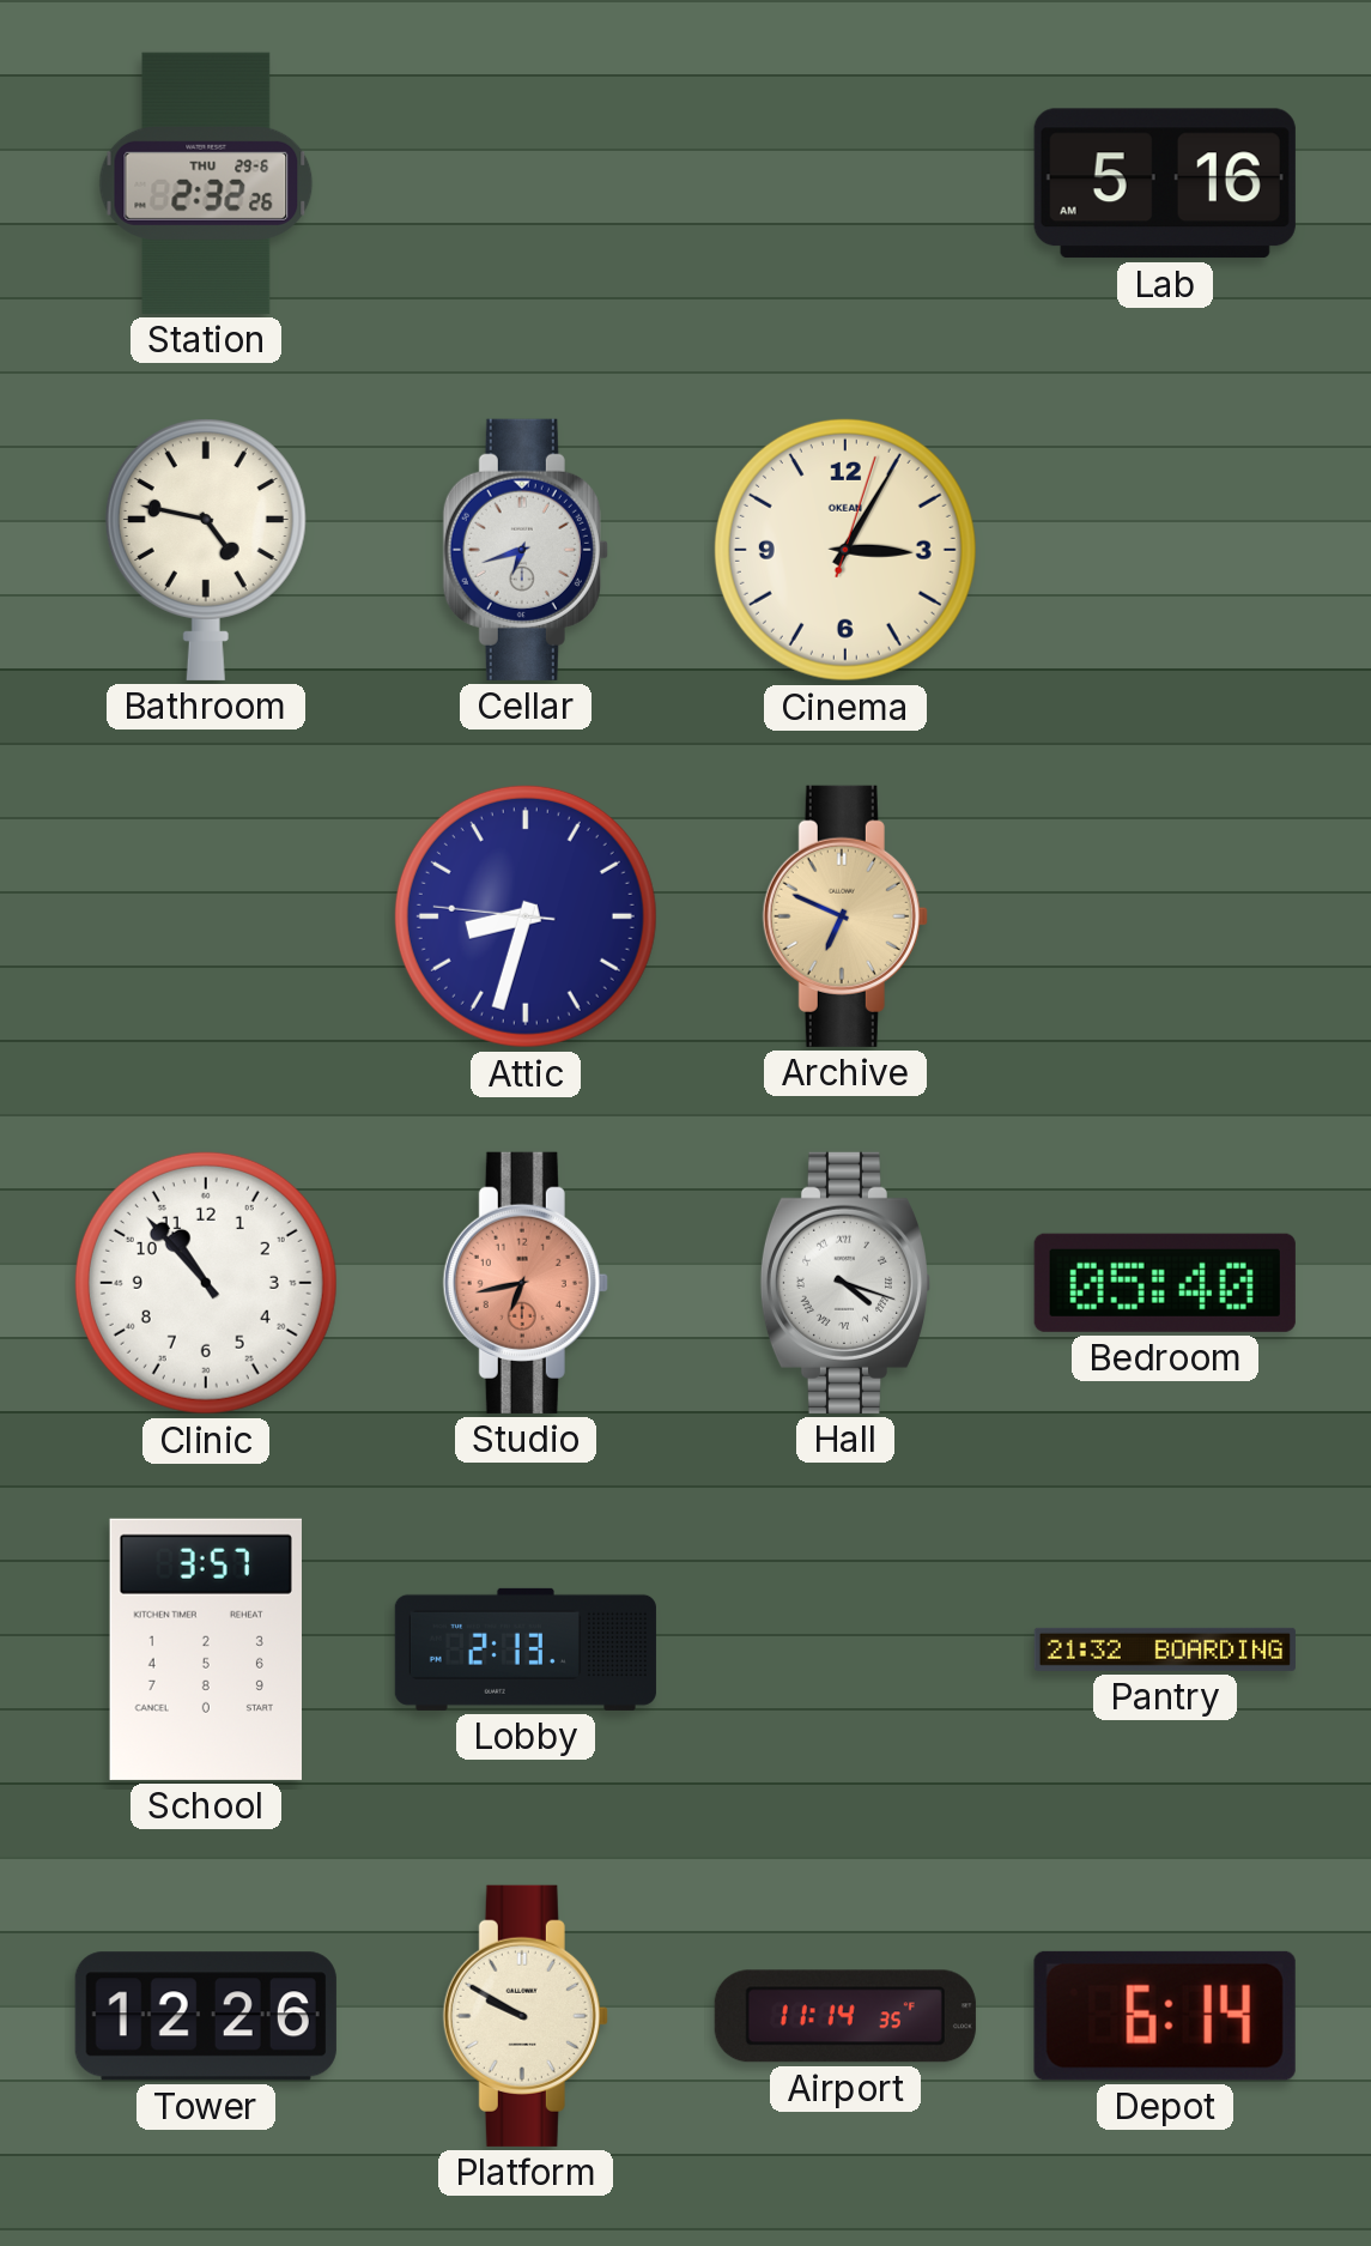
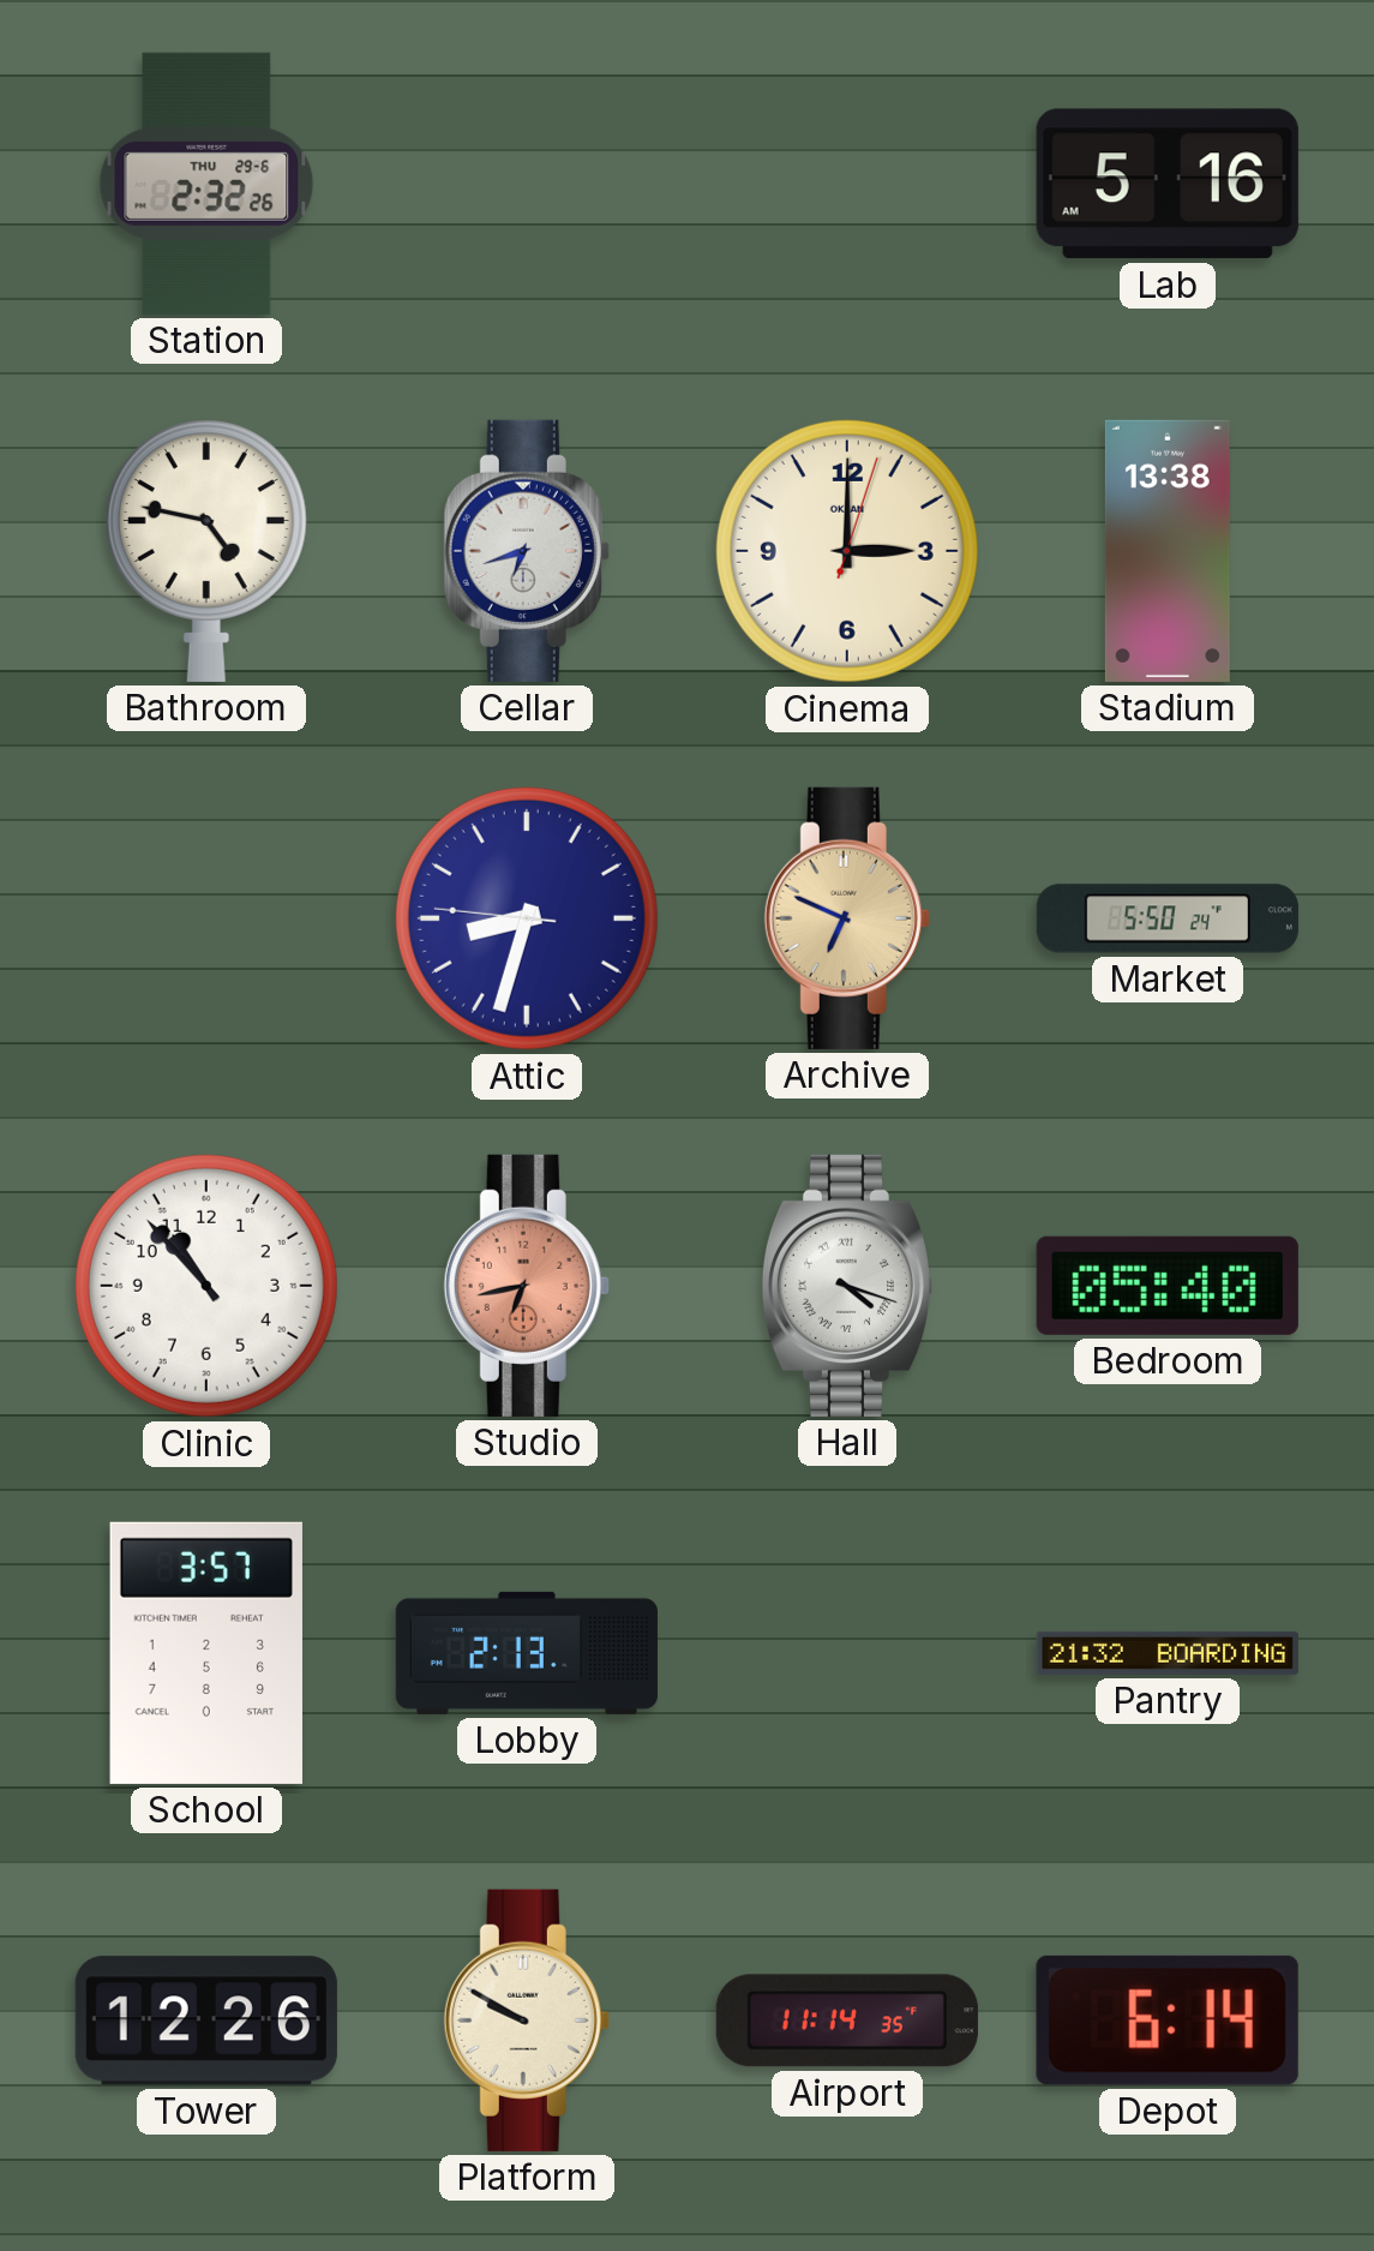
Cinema: 3:05 -> 3:00 (847, 551)
Stadium: none -> 13:38 (1168, 551)
Market: none -> 5:50 (1168, 918)
